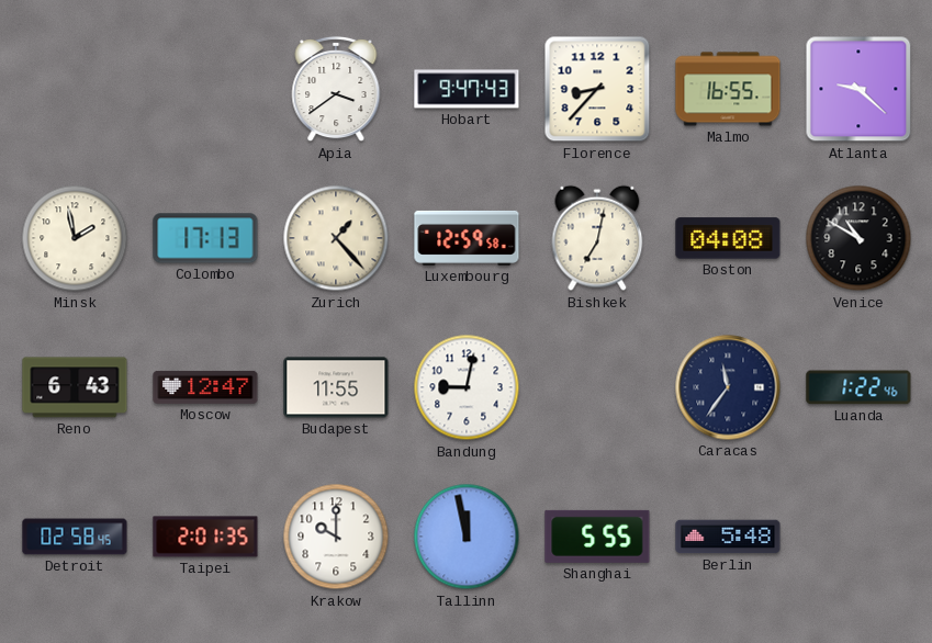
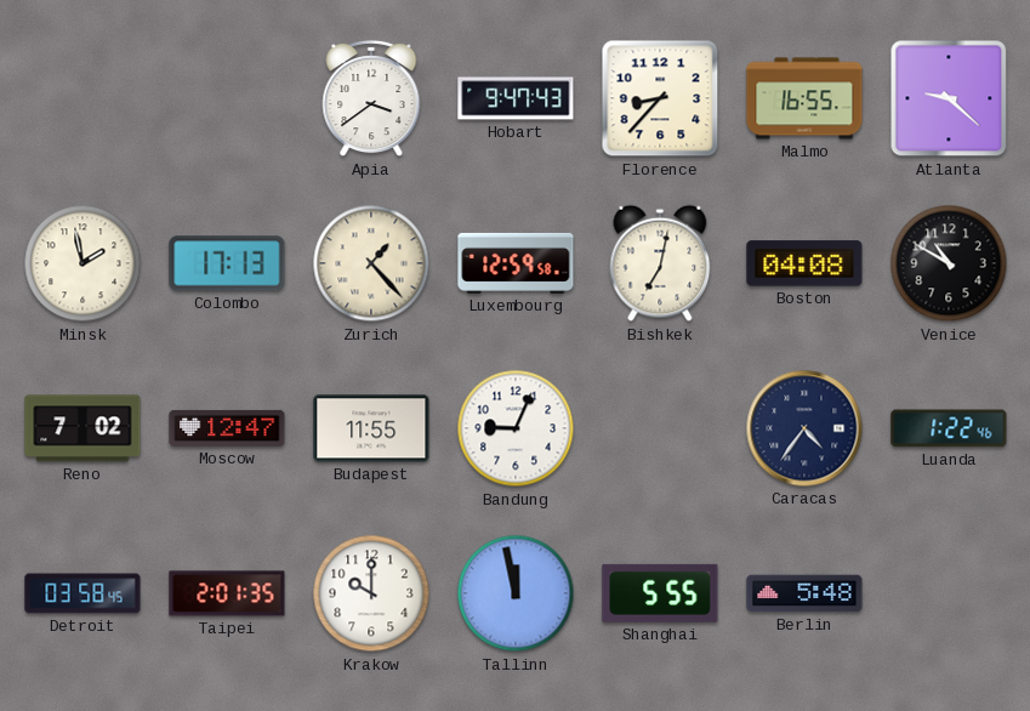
Reno: 6:43 -> 7:02 (82, 428)
Bandung: 9:02 -> 9:04 (516, 428)
Caracas: 11:36 -> 4:36 (804, 428)
Detroit: 02:58 -> 03:58 (82, 593)
